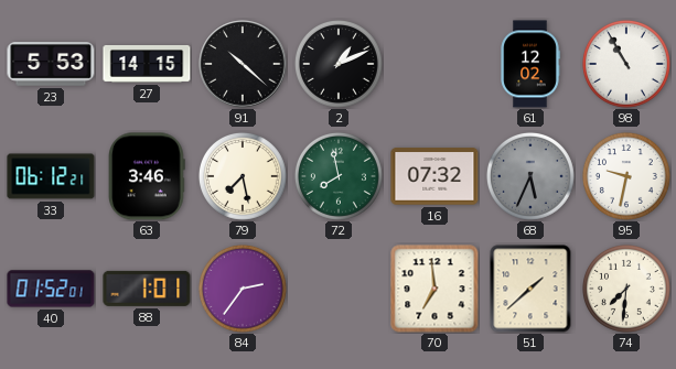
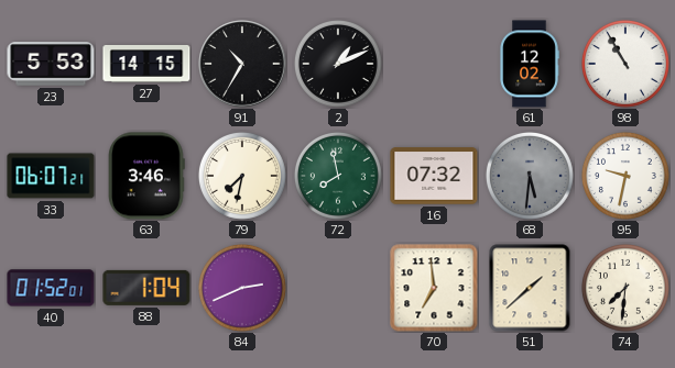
91: 10:22 -> 10:35 (242, 64)
33: 06:12 -> 06:07 (51, 176)
79: 7:28 -> 7:32 (242, 176)
68: 5:34 -> 5:31 (530, 176)
88: 1:01 -> 1:04 (146, 288)
84: 2:36 -> 2:41 (242, 288)
